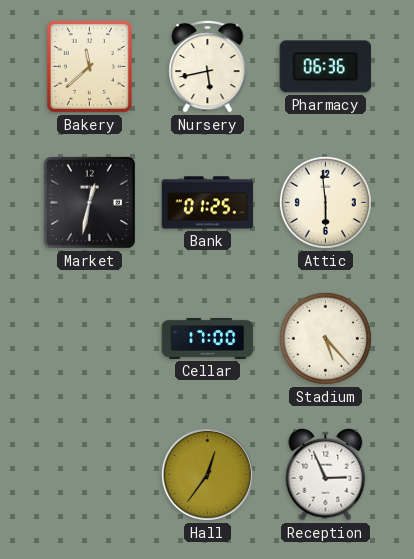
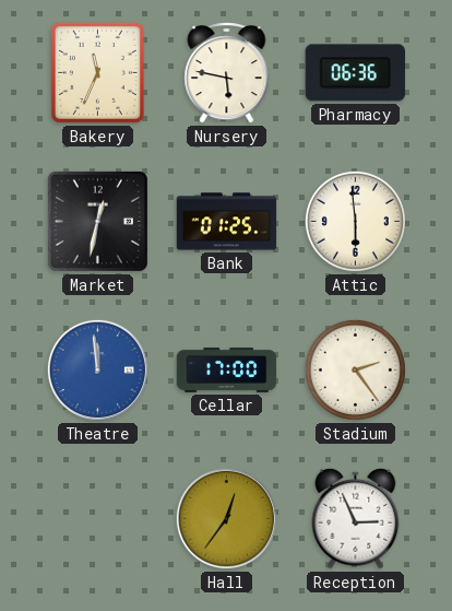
Bakery: 11:38 -> 11:34 (97, 72)
Nursery: 5:43 -> 5:47 (227, 73)
Theatre: none -> 11:59 (97, 369)
Stadium: 5:23 -> 2:24 (355, 369)
